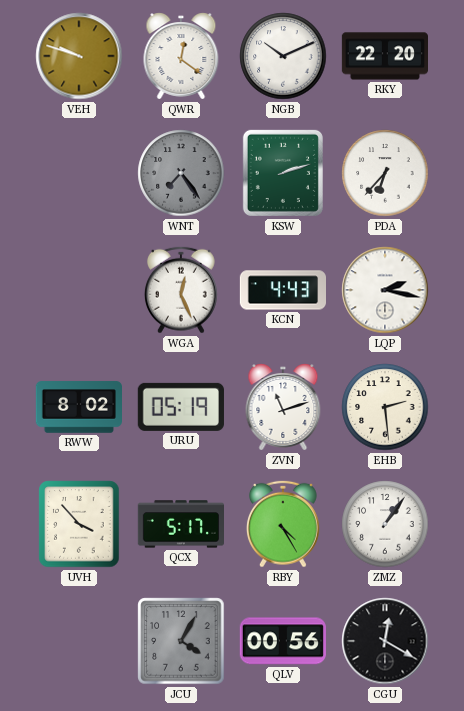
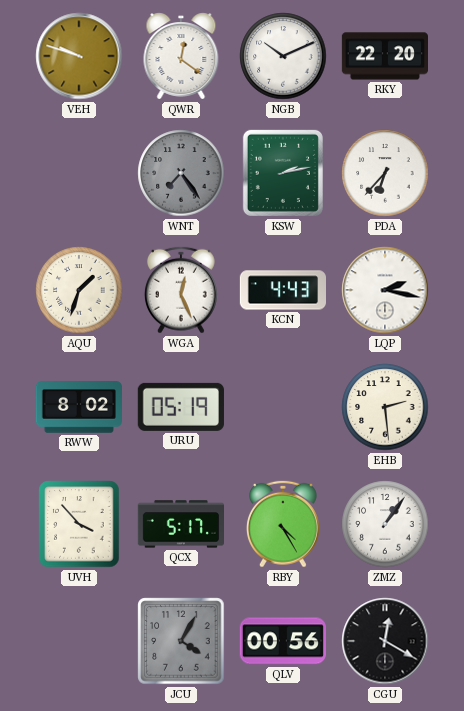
KSW: 2:12 -> 2:13 (283, 173)
AQU: none -> 1:33 (79, 290)
ZVN: 11:12 -> none (283, 407)
